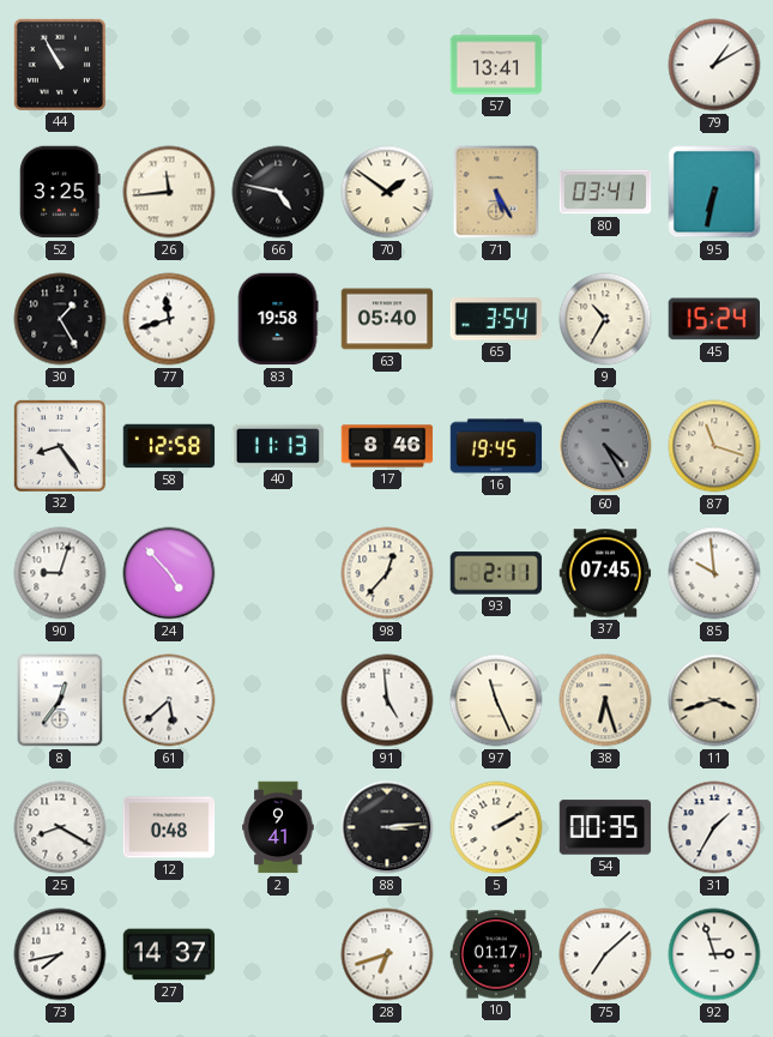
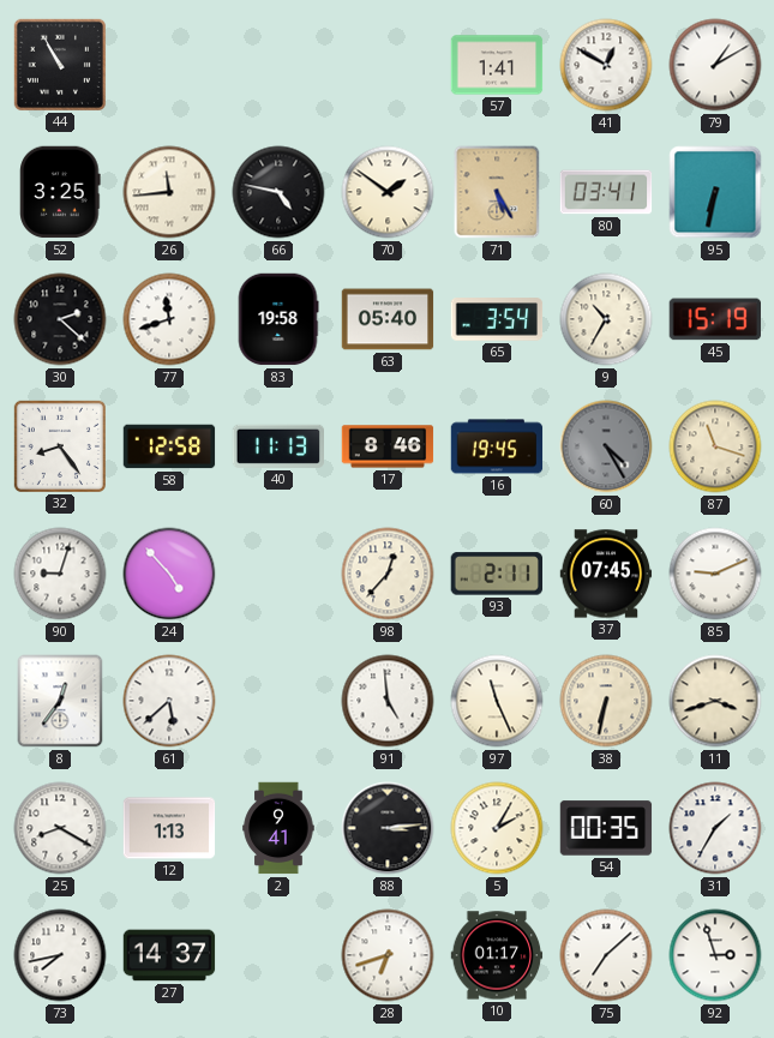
57: 13:41 -> 1:41 (497, 65)
41: none -> 12:50 (606, 65)
30: 1:25 -> 2:22 (60, 319)
45: 15:24 -> 15:19 (714, 319)
85: 9:59 -> 9:11 (715, 574)
38: 6:27 -> 6:32 (606, 701)
12: 0:48 -> 1:13 (169, 828)
5: 2:10 -> 2:05 (497, 828)
